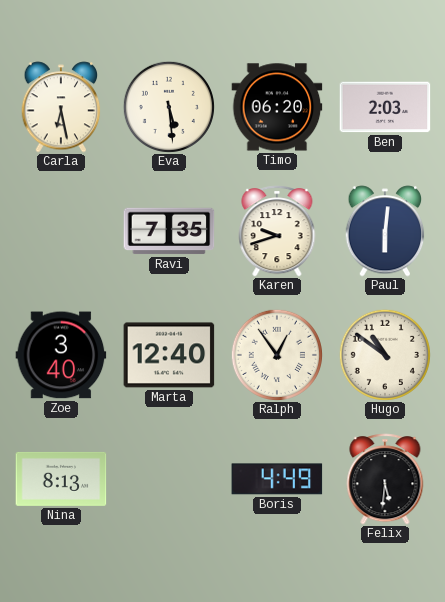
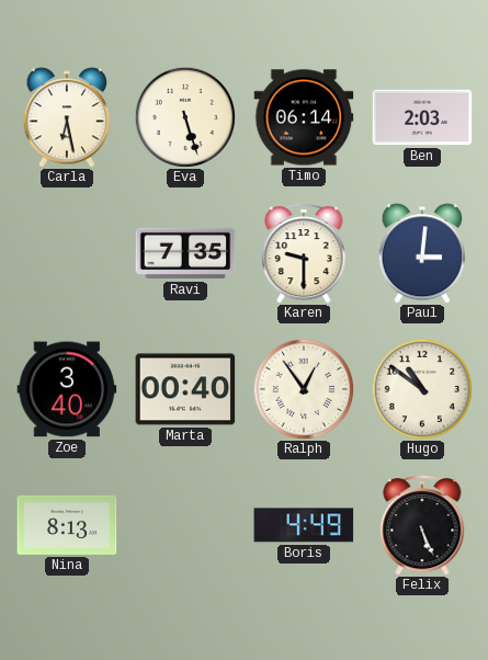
Eva: 5:29 -> 5:27 (185, 117)
Timo: 06:20 -> 06:14 (304, 117)
Karen: 9:42 -> 9:30 (304, 253)
Paul: 6:01 -> 3:01 (422, 253)
Marta: 12:40 -> 00:40 (185, 389)
Felix: 5:31 -> 5:26 (422, 525)
